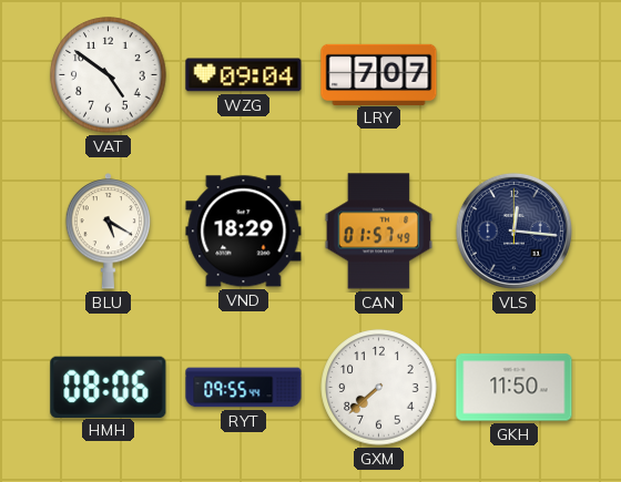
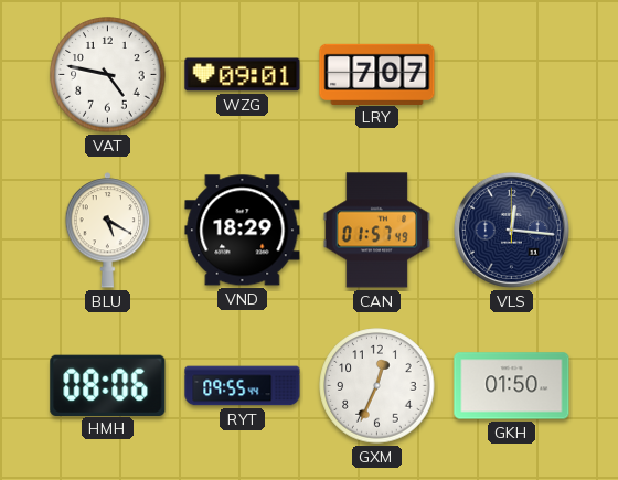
VAT: 4:51 -> 4:47 (108, 75)
WZG: 09:04 -> 09:01 (243, 75)
GXM: 7:38 -> 12:34 (377, 386)
GKH: 11:50 -> 01:50 (512, 386)
